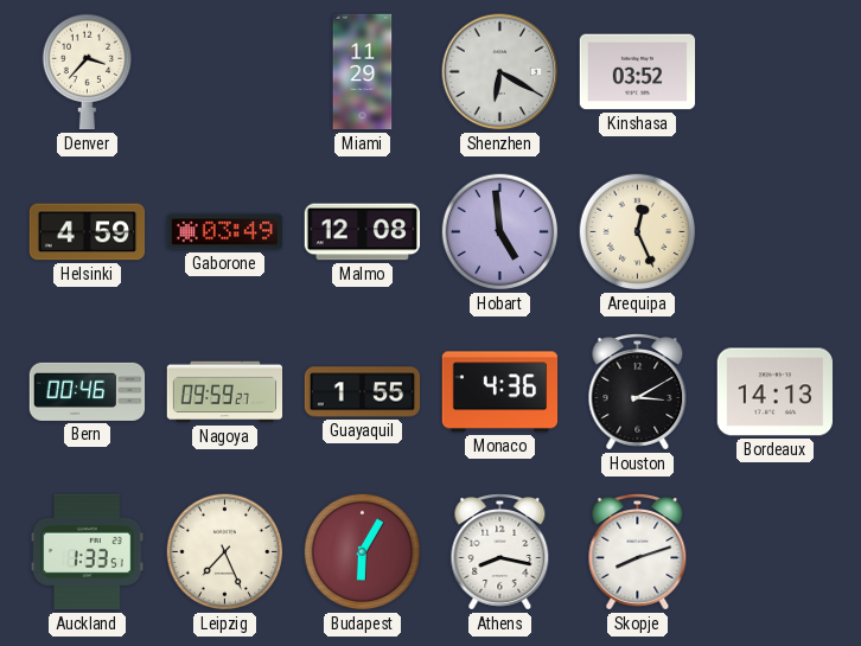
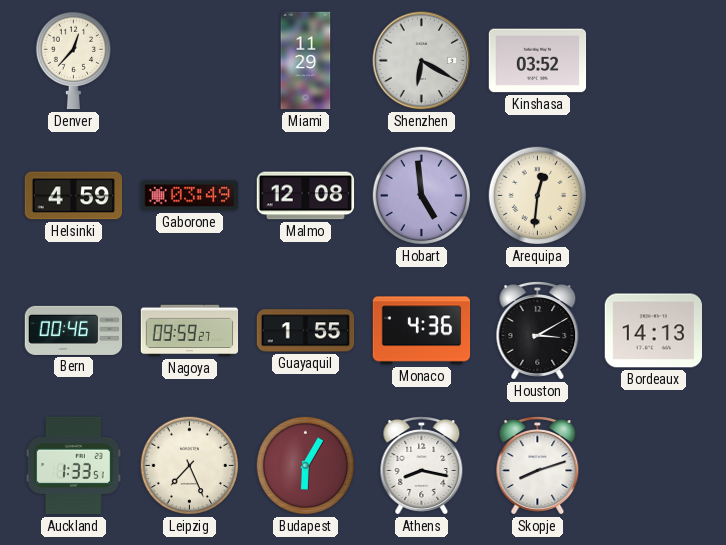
Denver: 3:37 -> 12:37 (74, 61)
Arequipa: 12:26 -> 12:31 (538, 196)
